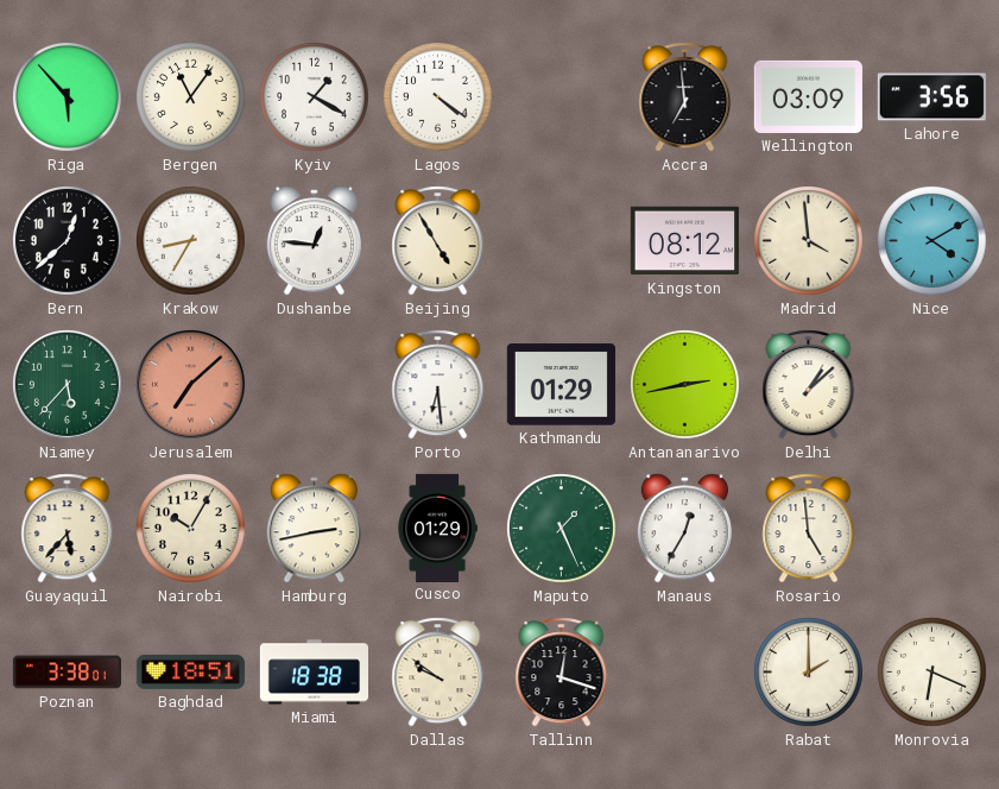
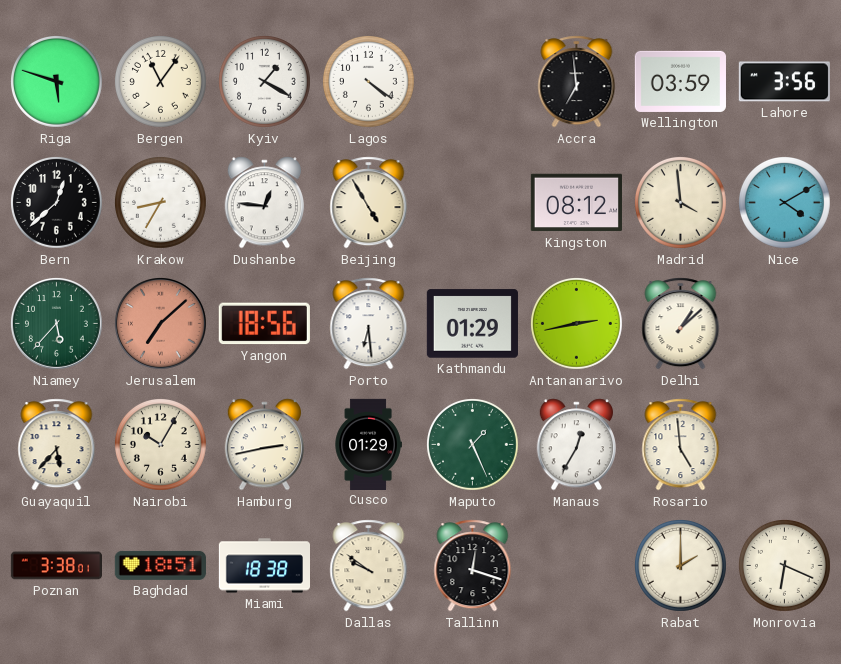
Riga: 5:53 -> 5:48 (57, 82)
Wellington: 03:09 -> 03:59 (680, 81)
Yangon: none -> 18:56 (264, 324)
